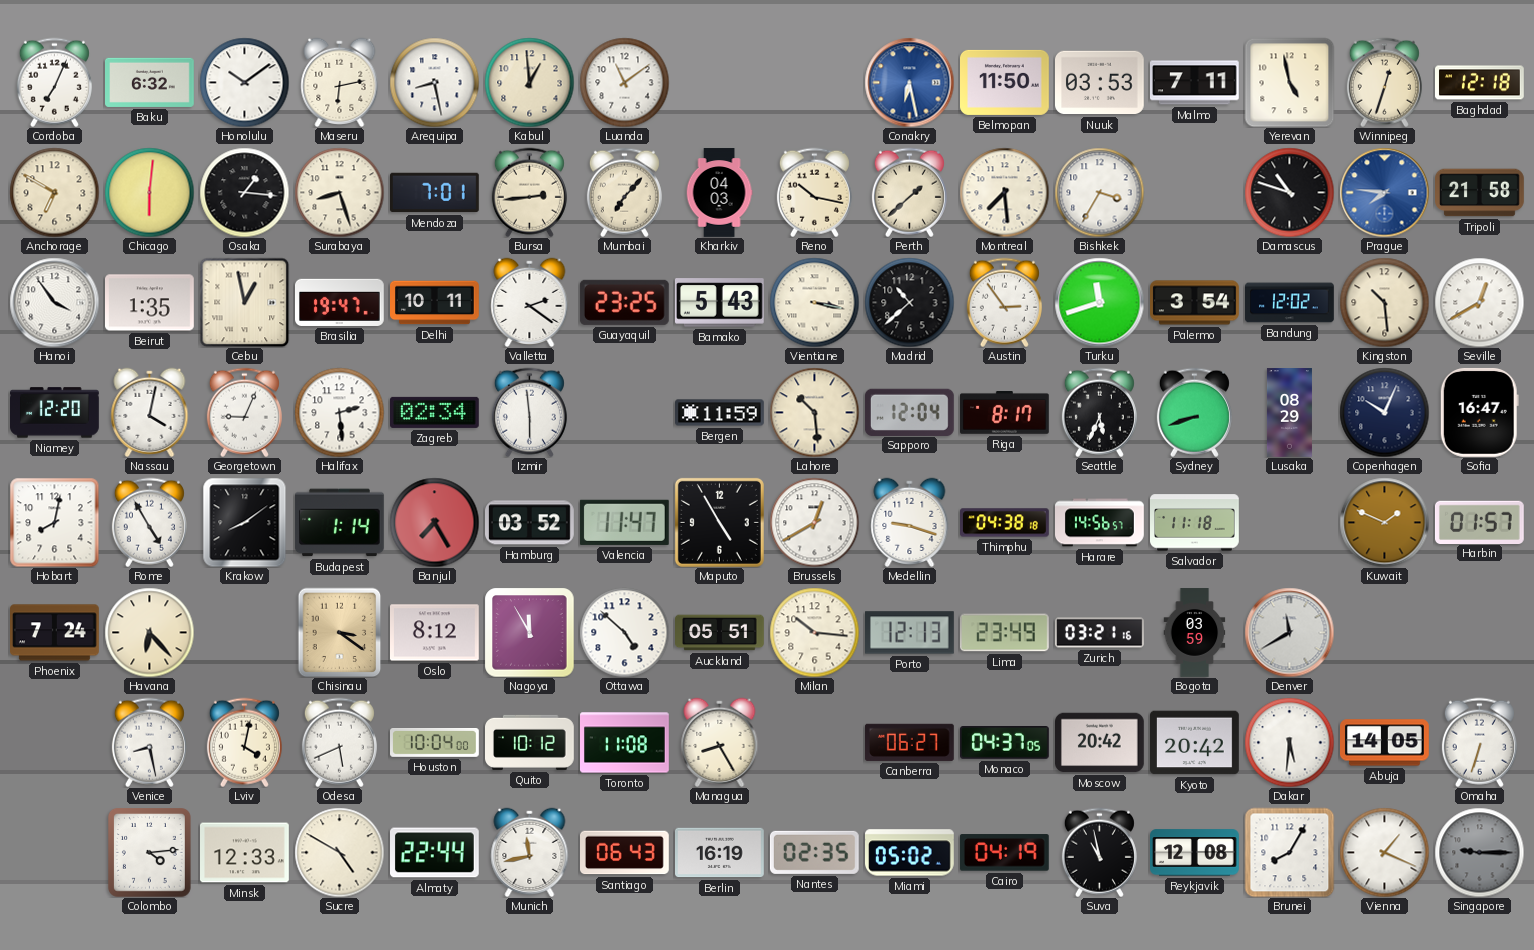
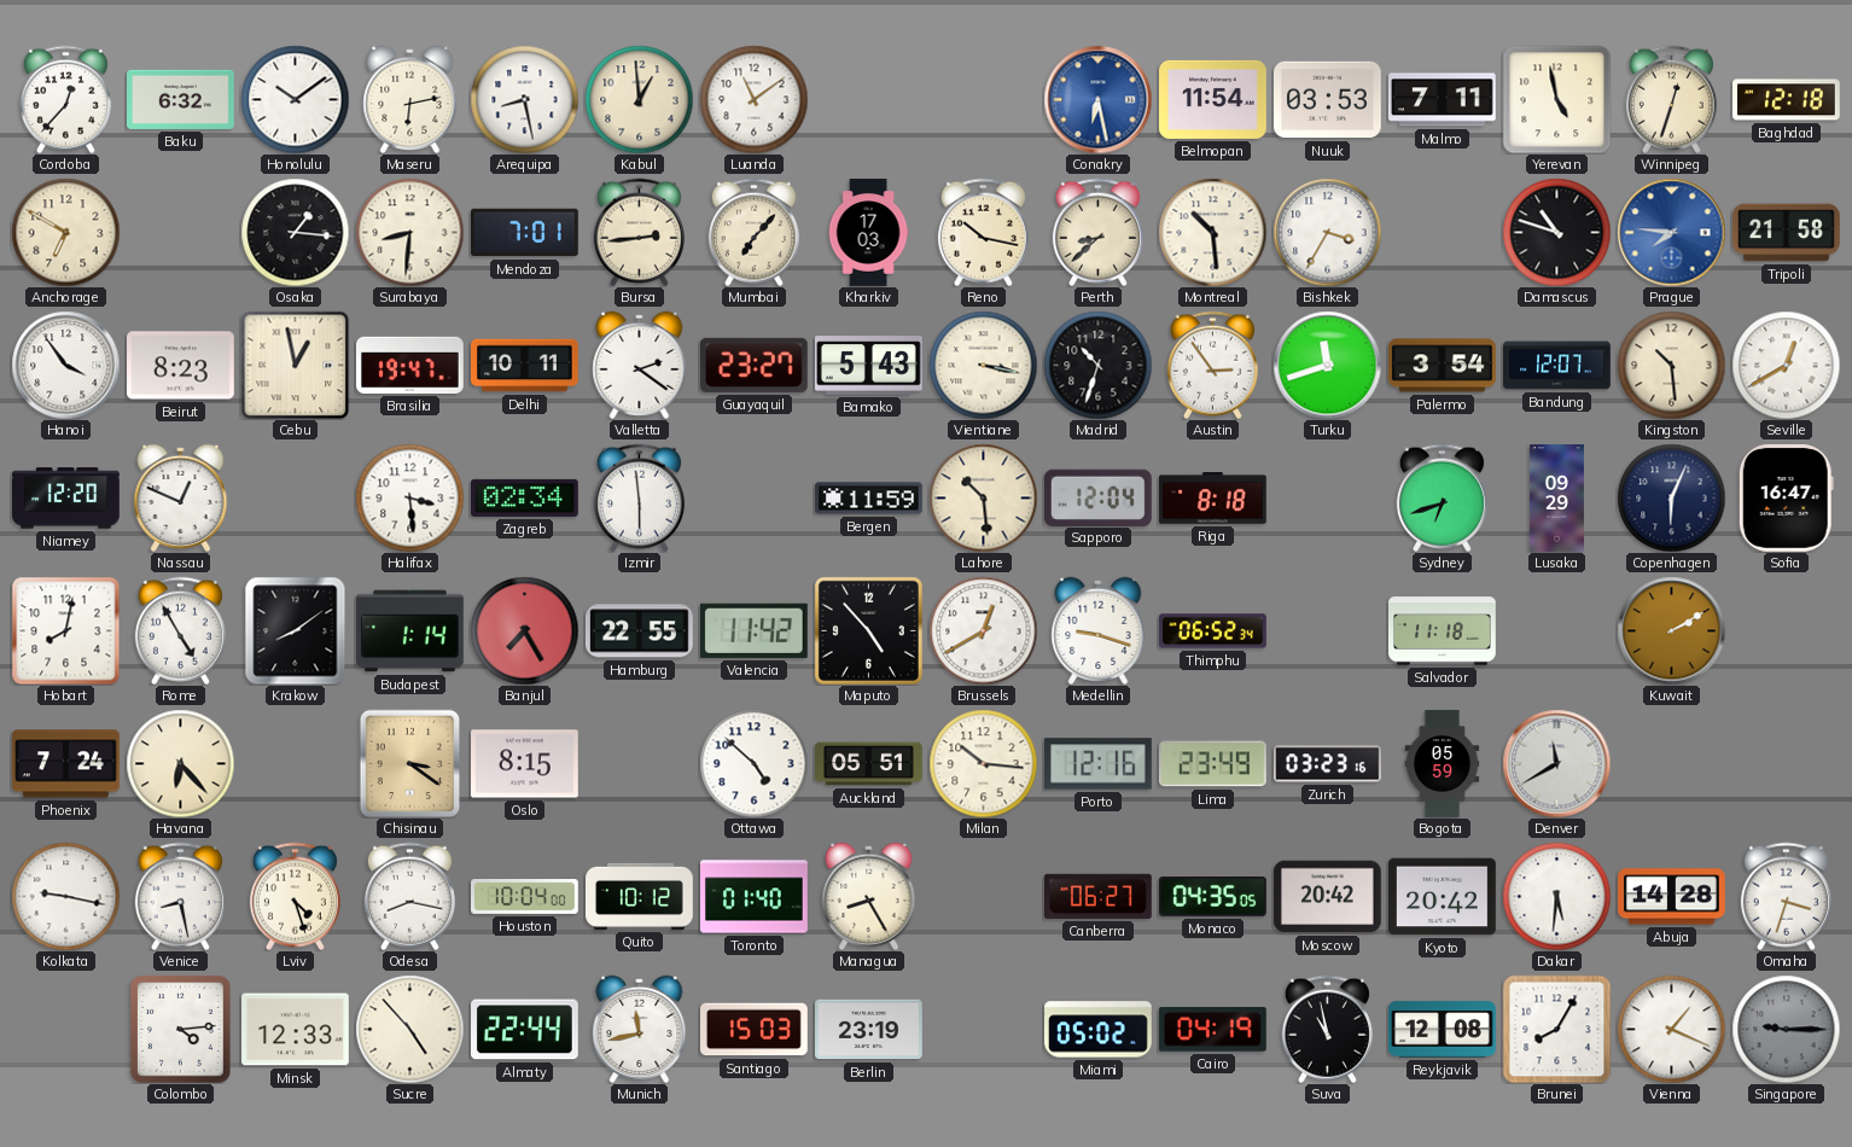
Cordoba: 7:04 -> 12:37 (65, 99)
Belmopan: 11:50 -> 11:54 (1213, 99)
Chicago: 6:01 -> none (149, 192)
Surabaya: 8:27 -> 8:31 (409, 232)
Kharkiv: 04:03 -> 17:03 (868, 233)
Perth: 1:38 -> 8:38 (1097, 232)
Montreal: 7:29 -> 10:29 (1212, 232)
Beirut: 1:35 -> 8:23 (181, 366)
Guayaquil: 23:25 -> 23:27 (753, 365)
Madrid: 10:38 -> 10:33 (1097, 365)
Bandung: 12:02 -> 12:07 (1557, 366)
Nassau: 4:02 -> 12:49 (181, 497)
Georgetown: 9:04 -> none (244, 412)
Halifax: 2:29 -> 3:29 (409, 497)
Riga: 8:17 -> 8:18 (1213, 499)
Seattle: 5:34 -> none (1099, 412)
Sydney: 8:42 -> 6:42 (1442, 497)
Lusaka: 08:29 -> 09:29 (1556, 499)
Copenhagen: 10:04 -> 6:04 (1671, 497)
Hamburg: 03:52 -> 22:55 (640, 631)
Valencia: 11:47 -> 11:42 (753, 630)
Maputo: 4:55 -> 4:53 (868, 630)
Thimphu: 04:38 -> 06:52 (1213, 631)
Harare: 14:56 -> none (1100, 523)
Kuwait: 1:49 -> 2:10 (1671, 630)
Harbin: 01:57 -> none (1479, 522)
Oslo: 8:12 -> 8:15 (525, 764)
Nagoya: 11:55 -> none (529, 632)
Porto: 12:13 -> 12:16 (1099, 764)
Zurich: 03:21 -> 03:23 (1328, 764)
Bogota: 03:59 -> 05:59 (1443, 764)
Kolkata: none -> 9:17 (65, 896)
Lviv: 4:02 -> 4:27 (295, 896)
Odesa: 5:41 -> 8:17 (409, 896)
Toronto: 11:08 -> 01:40 (755, 897)
Monaco: 04:37 -> 04:35 (1213, 897)
Abuja: 14:05 -> 14:28 (1672, 897)
Omaha: 6:33 -> 3:33 (1786, 896)
Sucre: 4:50 -> 4:53 (409, 1029)
Santiago: 06:43 -> 15:03 (755, 1030)
Berlin: 16:19 -> 23:19 (869, 1030)
Nantes: 02:35 -> none (814, 852)
